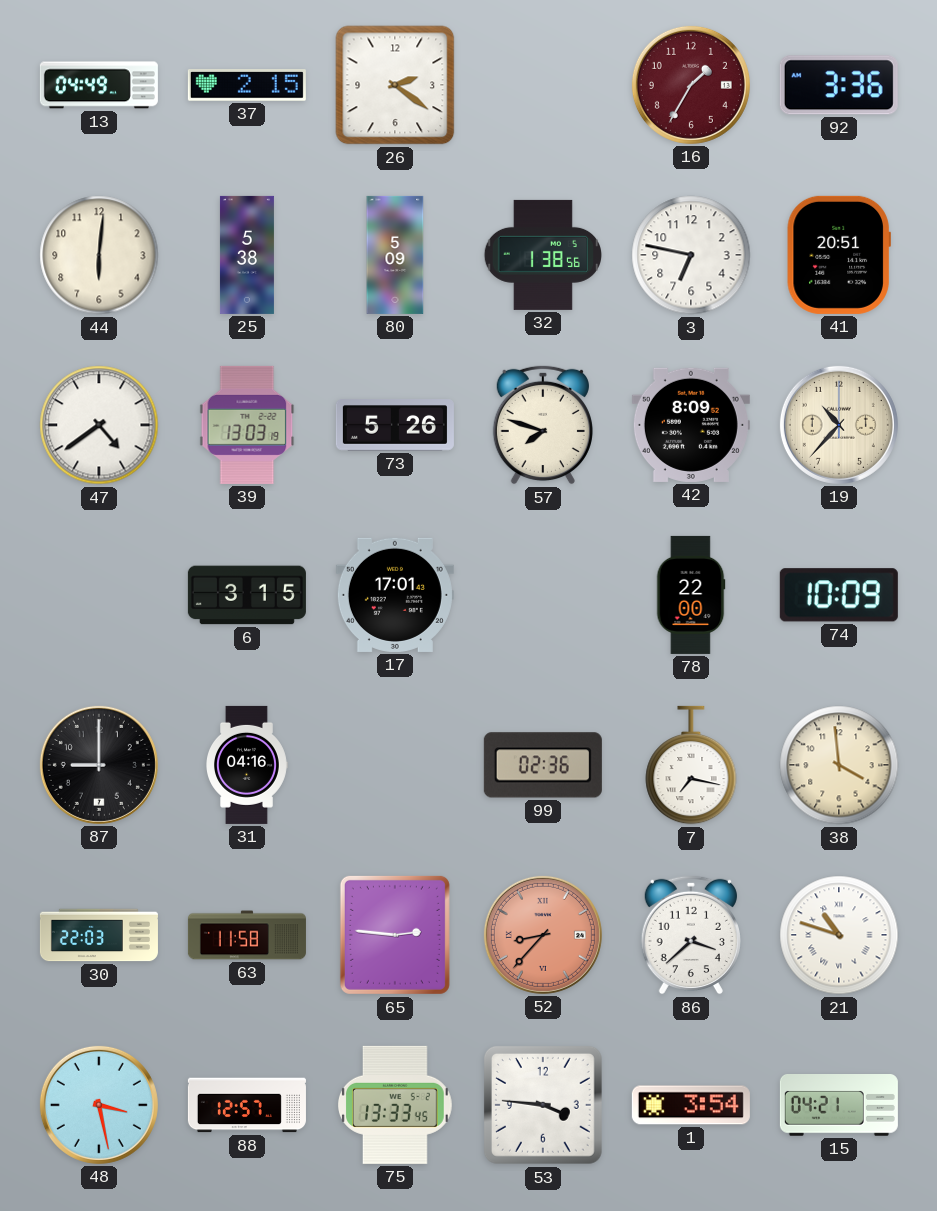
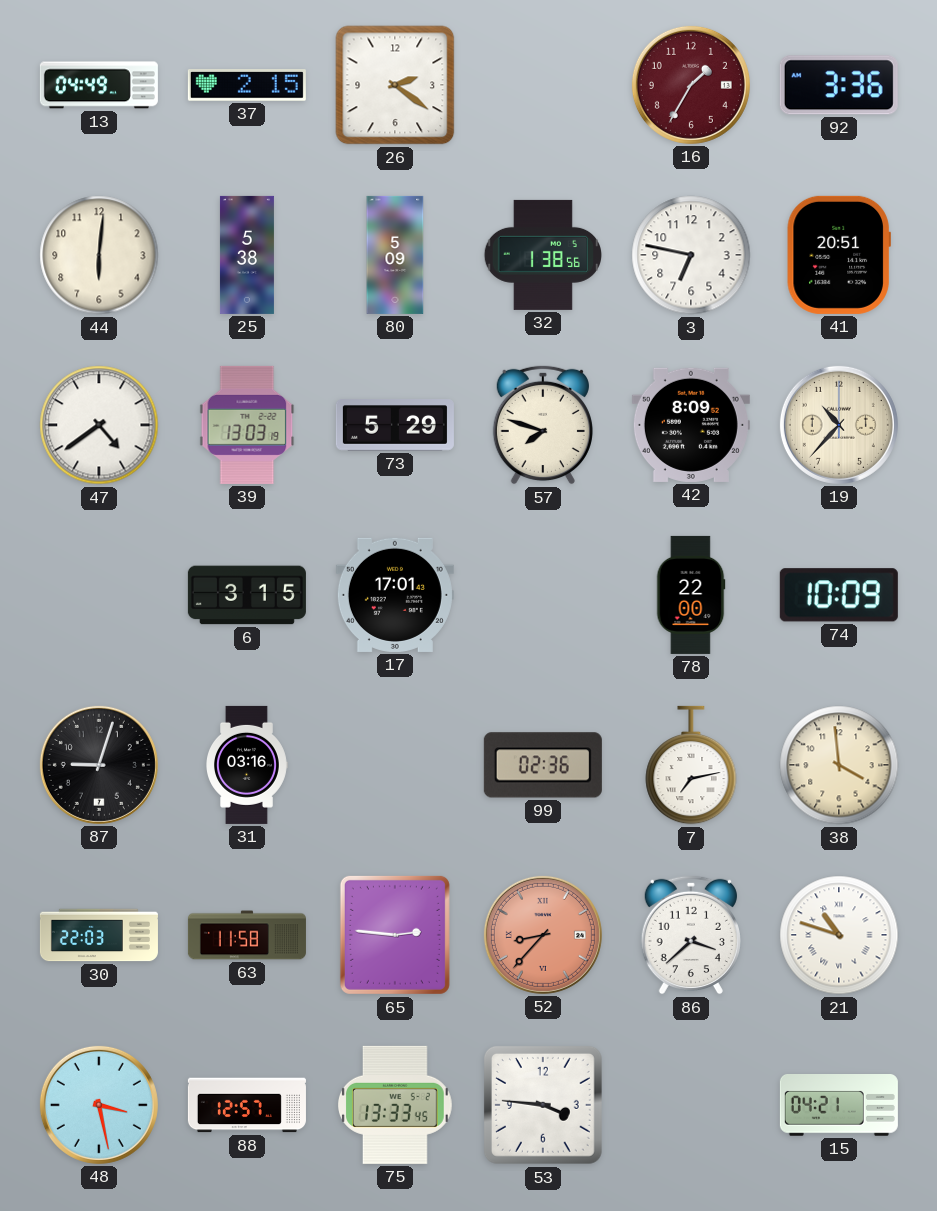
73: 5:26 -> 5:29 (395, 425)
87: 9:00 -> 9:03 (99, 765)
31: 04:16 -> 03:16 (247, 765)
7: 7:17 -> 7:13 (691, 765)
1: 3:54 -> none (691, 1105)
